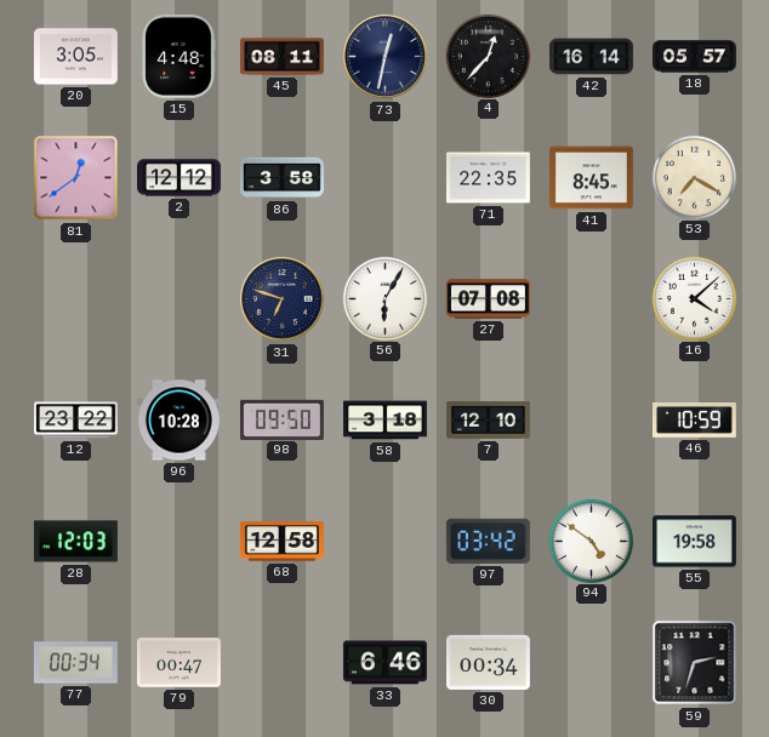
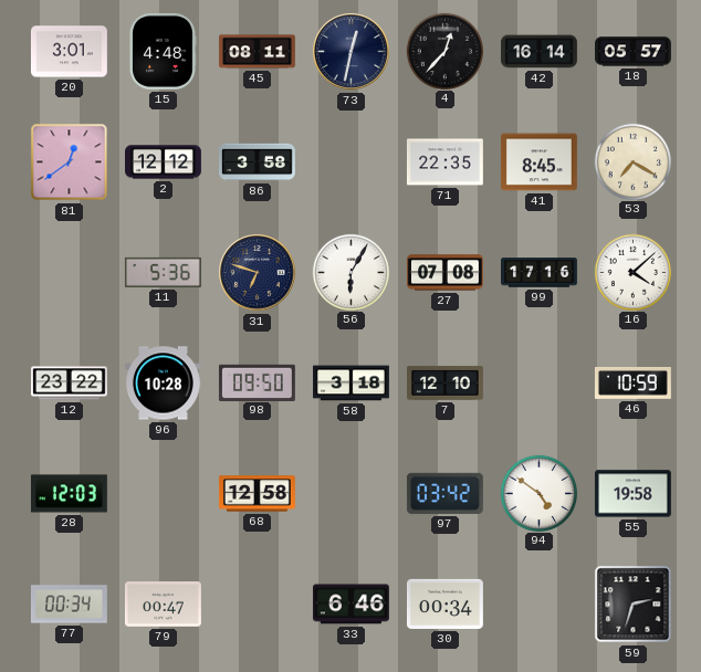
20: 3:05 -> 3:01 (69, 52)
11: none -> 5:36 (163, 272)
99: none -> 17:16 (540, 273)
